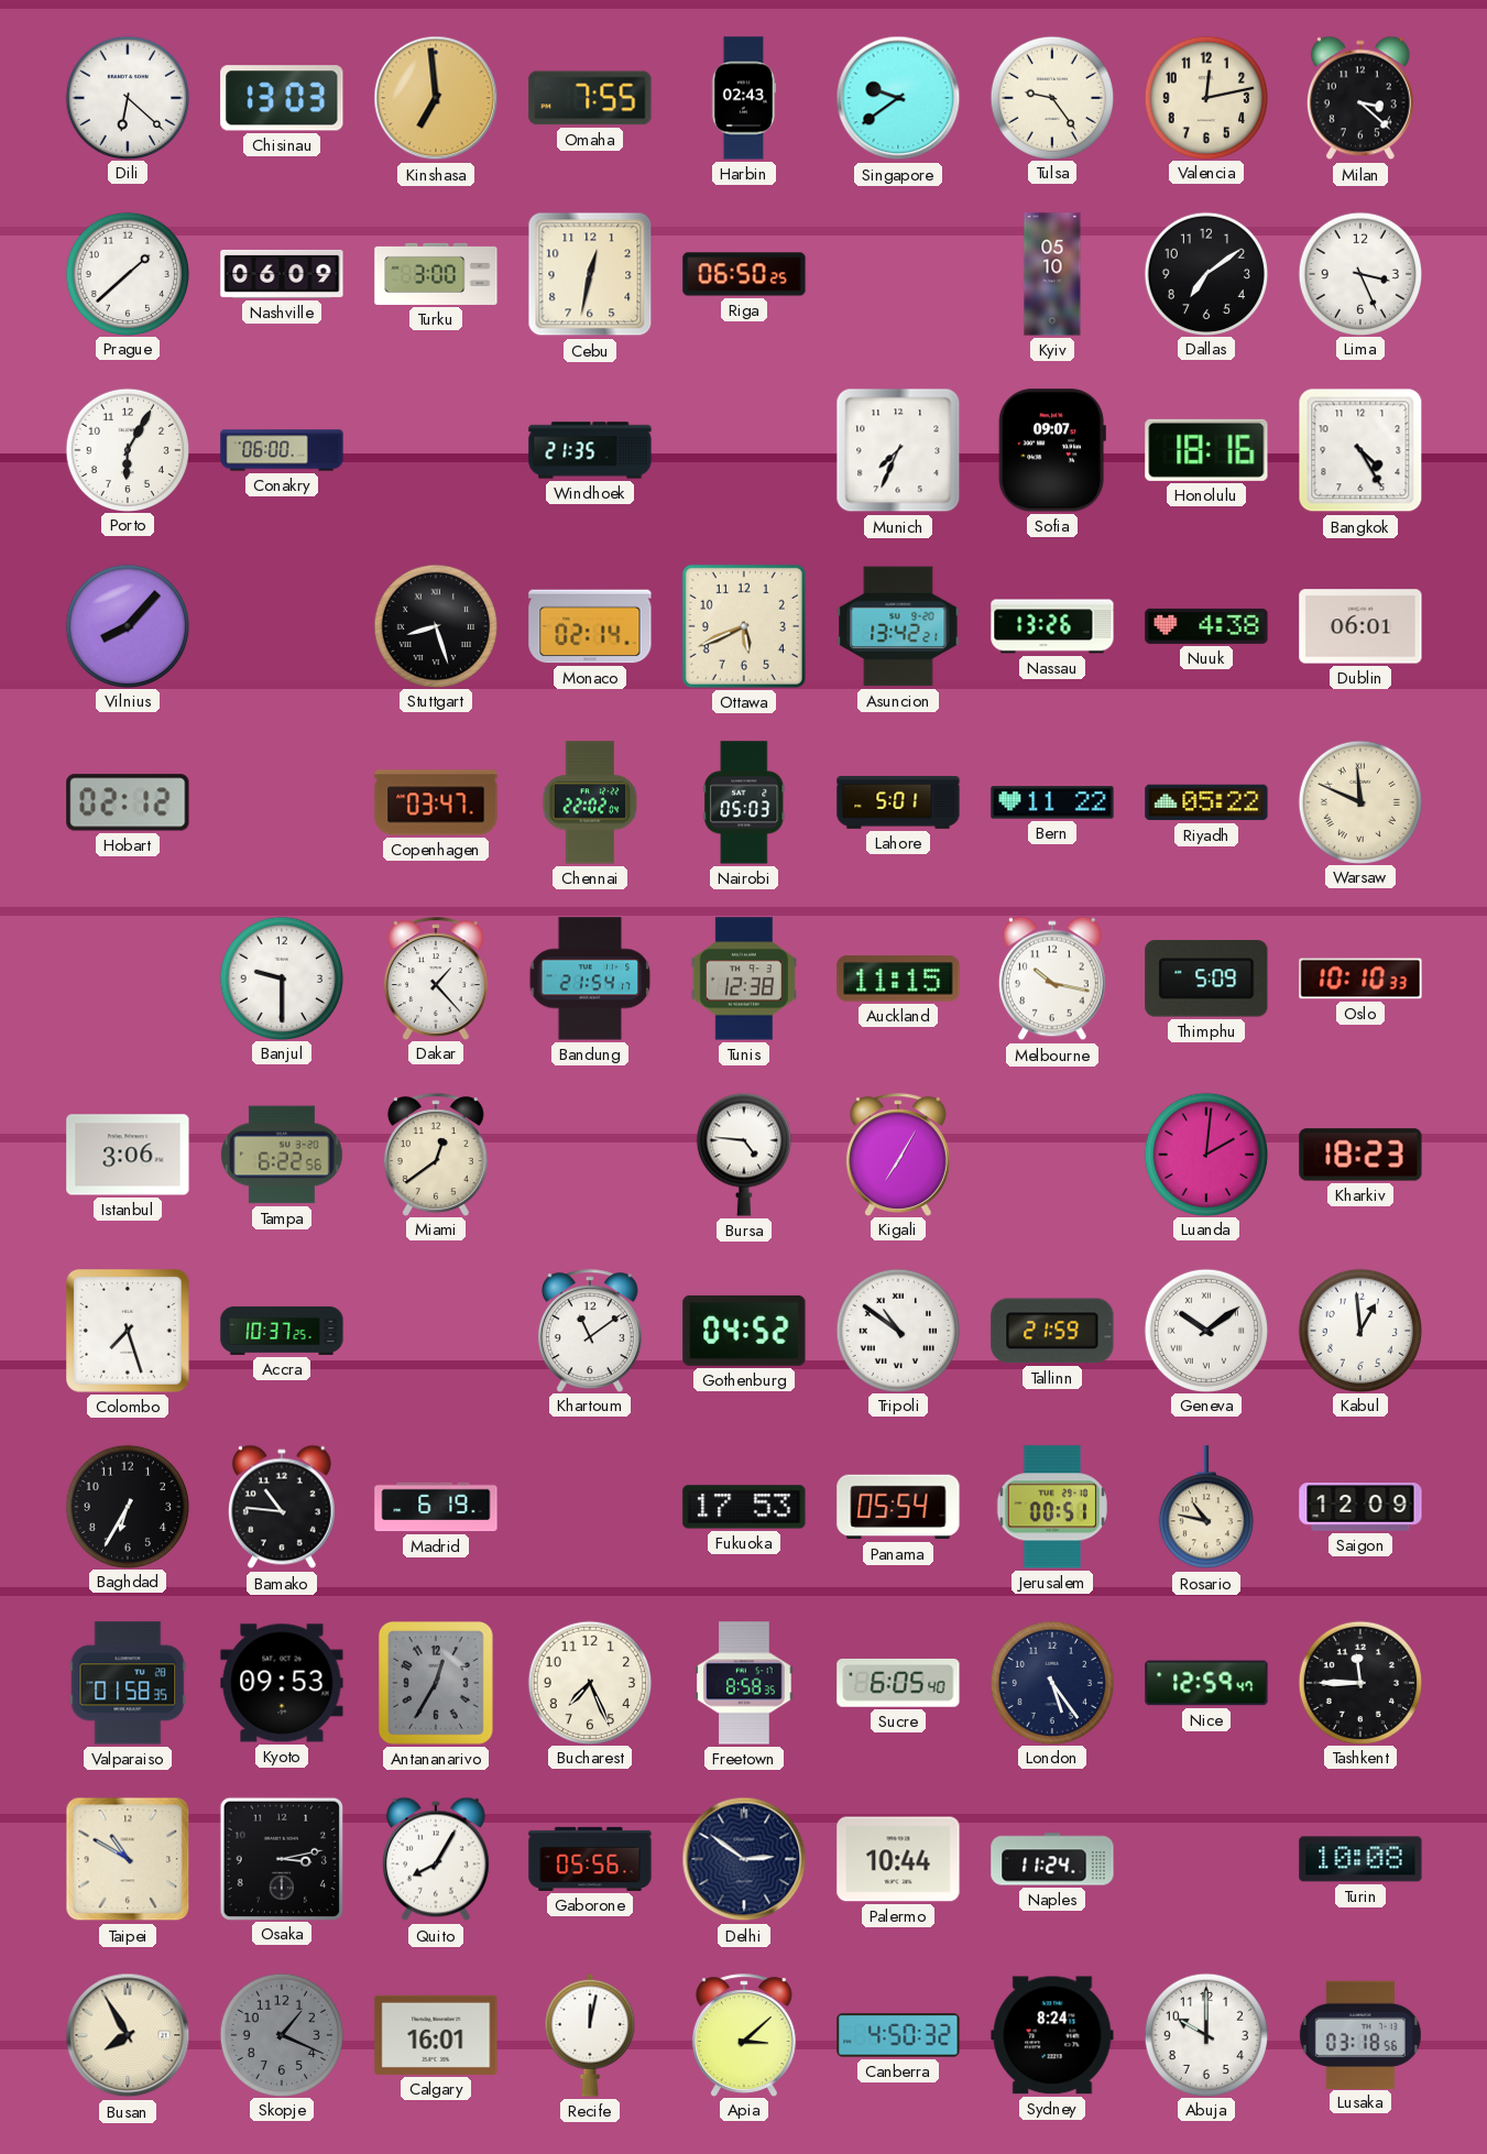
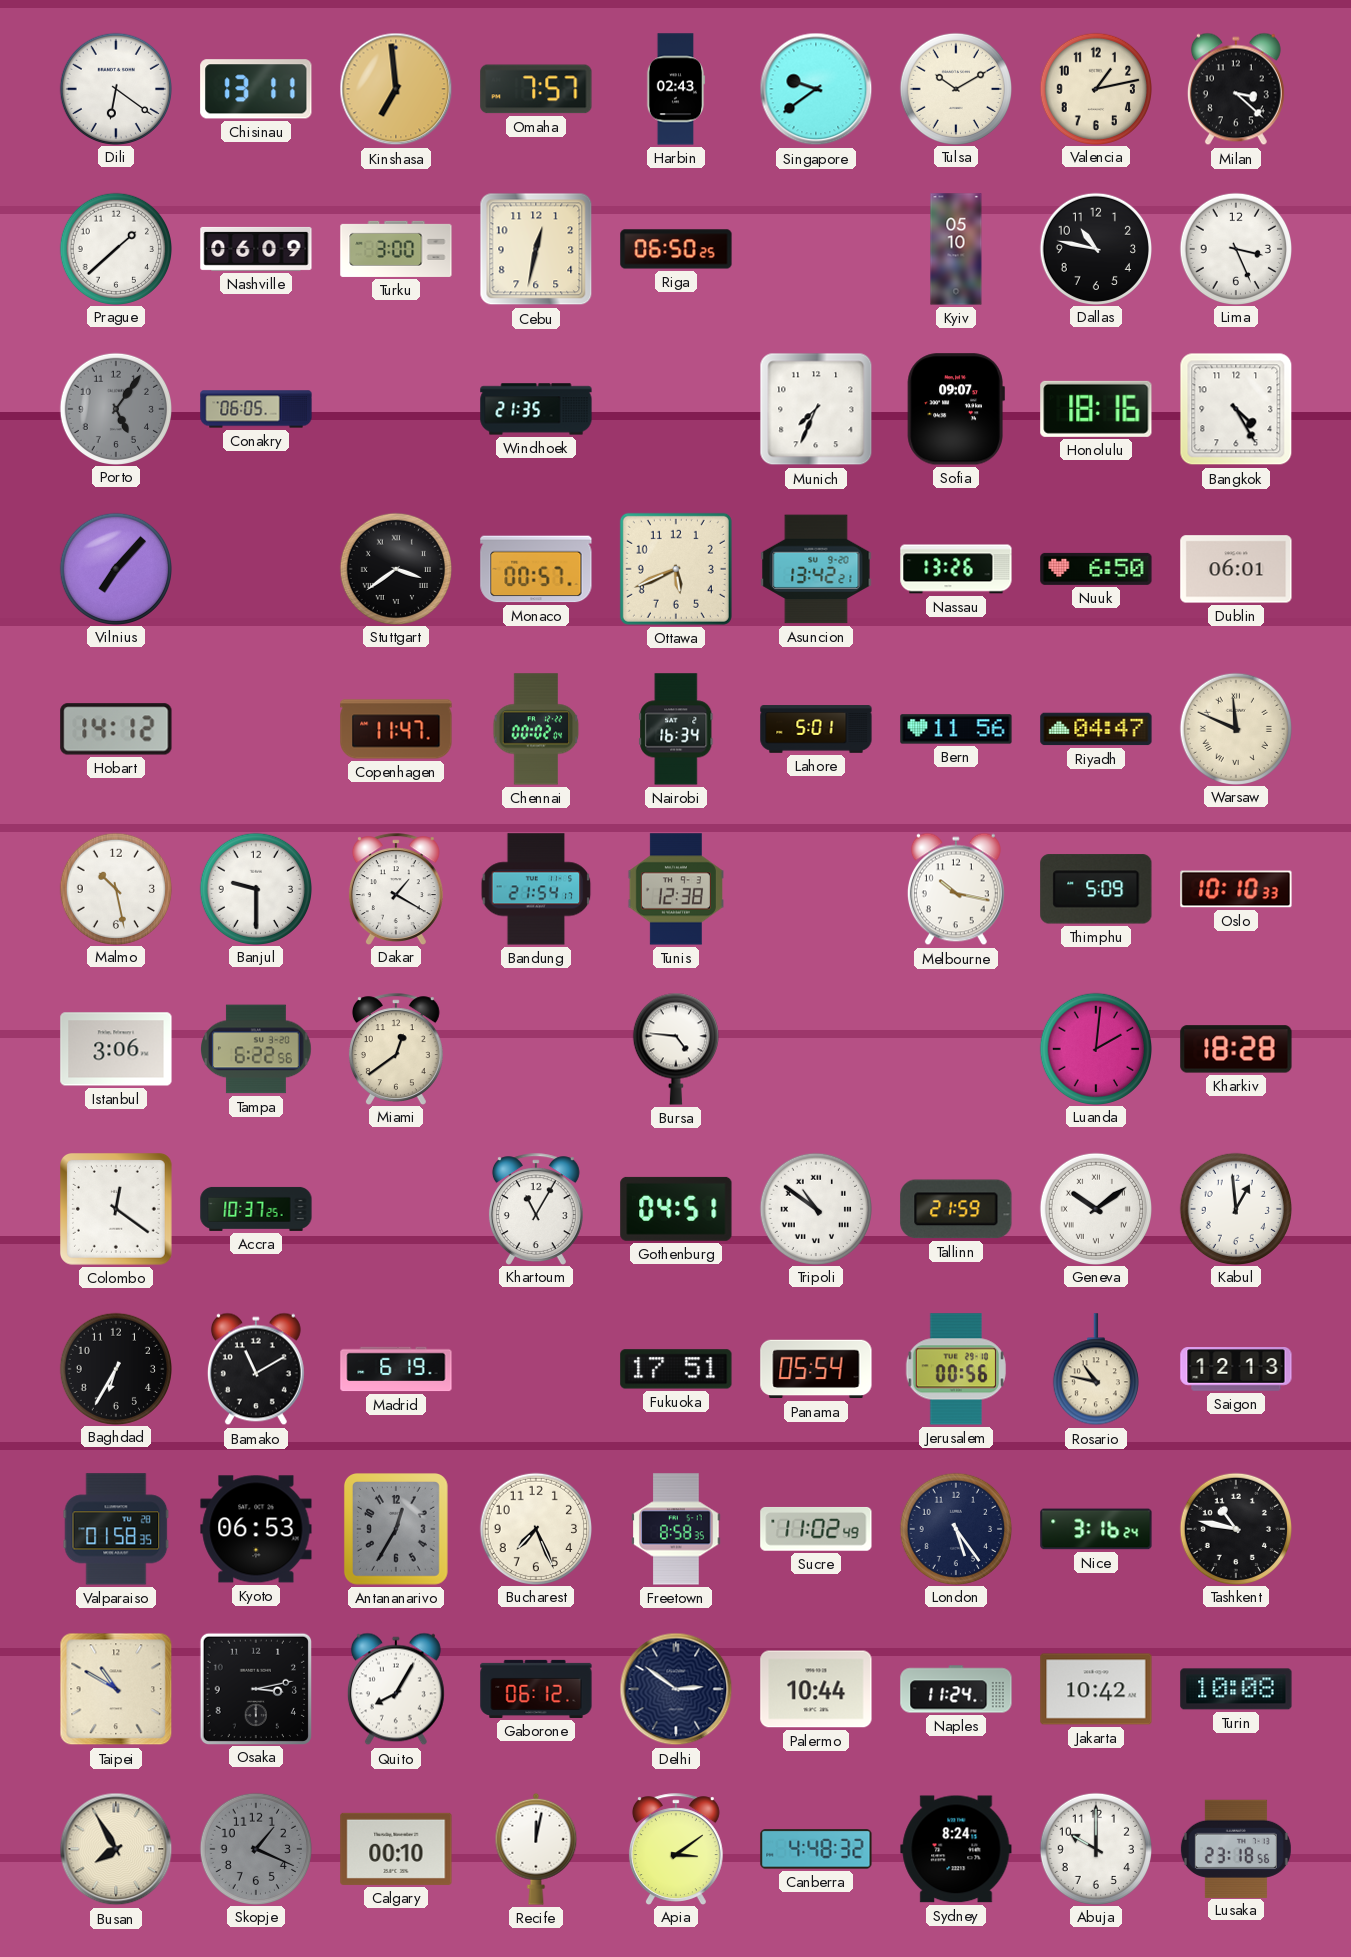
Dili: 6:22 -> 6:21 (115, 88)
Chisinau: 13:03 -> 13:11 (256, 89)
Omaha: 7:55 -> 7:57 (536, 89)
Tulsa: 9:24 -> 10:10 (955, 88)
Valencia: 12:13 -> 1:13 (1095, 88)
Dallas: 7:09 -> 10:47 (1095, 248)
Porto: 6:05 -> 5:06 (115, 408)
Porto dial: white -> grey (115, 408)
Conakry: 06:00 -> 06:05 (256, 409)
Vilnius: 8:07 -> 7:07 (115, 568)
Stuttgart: 8:27 -> 3:39 (395, 568)
Monaco: 02:14 -> 00:57 (536, 569)
Nuuk: 4:38 -> 6:50 (1096, 569)
Hobart: 02:12 -> 14:12 (116, 729)
Copenhagen: 03:47 -> 11:47 (396, 729)
Chennai: 22:02 -> 00:02 (536, 729)
Nairobi: 05:03 -> 16:34 (676, 729)
Bern: 11:22 -> 11:56 (956, 729)
Riyadh: 05:22 -> 04:47 (1096, 729)
Malmo: none -> 10:28 (115, 888)
Dakar: 1:23 -> 1:20 (396, 889)
Auckland: 11:15 -> none (898, 978)
Kigali: 7:05 -> none (898, 1155)
Kharkiv: 18:23 -> 18:28 (1236, 1049)
Colombo: 7:27 -> 12:21 (117, 1210)
Khartoum: 11:09 -> 11:05 (536, 1209)
Gothenburg: 04:52 -> 04:51 (676, 1209)
Bamako: 10:46 -> 11:10 (256, 1369)
Fukuoka: 17:53 -> 17:51 (676, 1369)
Jerusalem: 00:51 -> 00:56 (956, 1369)
Saigon: 12:09 -> 12:13 (1236, 1369)
Kyoto: 09:53 -> 06:53 (256, 1529)
Sucre: 6:05 -> 11:02 (816, 1529)
Nice: 12:59 -> 3:16 (1096, 1529)
Tashkent: 11:45 -> 10:47 (1235, 1528)
Gaborone: 05:56 -> 06:12 (536, 1689)
Jakarta: none -> 10:42 (1096, 1689)
Calgary: 16:01 -> 00:10 (396, 1849)
Apia: 3:08 -> 3:09 (676, 1849)
Canberra: 4:50 -> 4:48 (816, 1849)
Lusaka: 03:18 -> 23:18 (1236, 1848)
